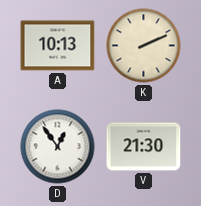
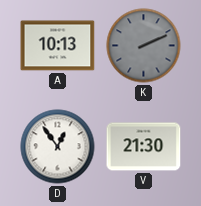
K dial: cream -> grey (144, 46)
